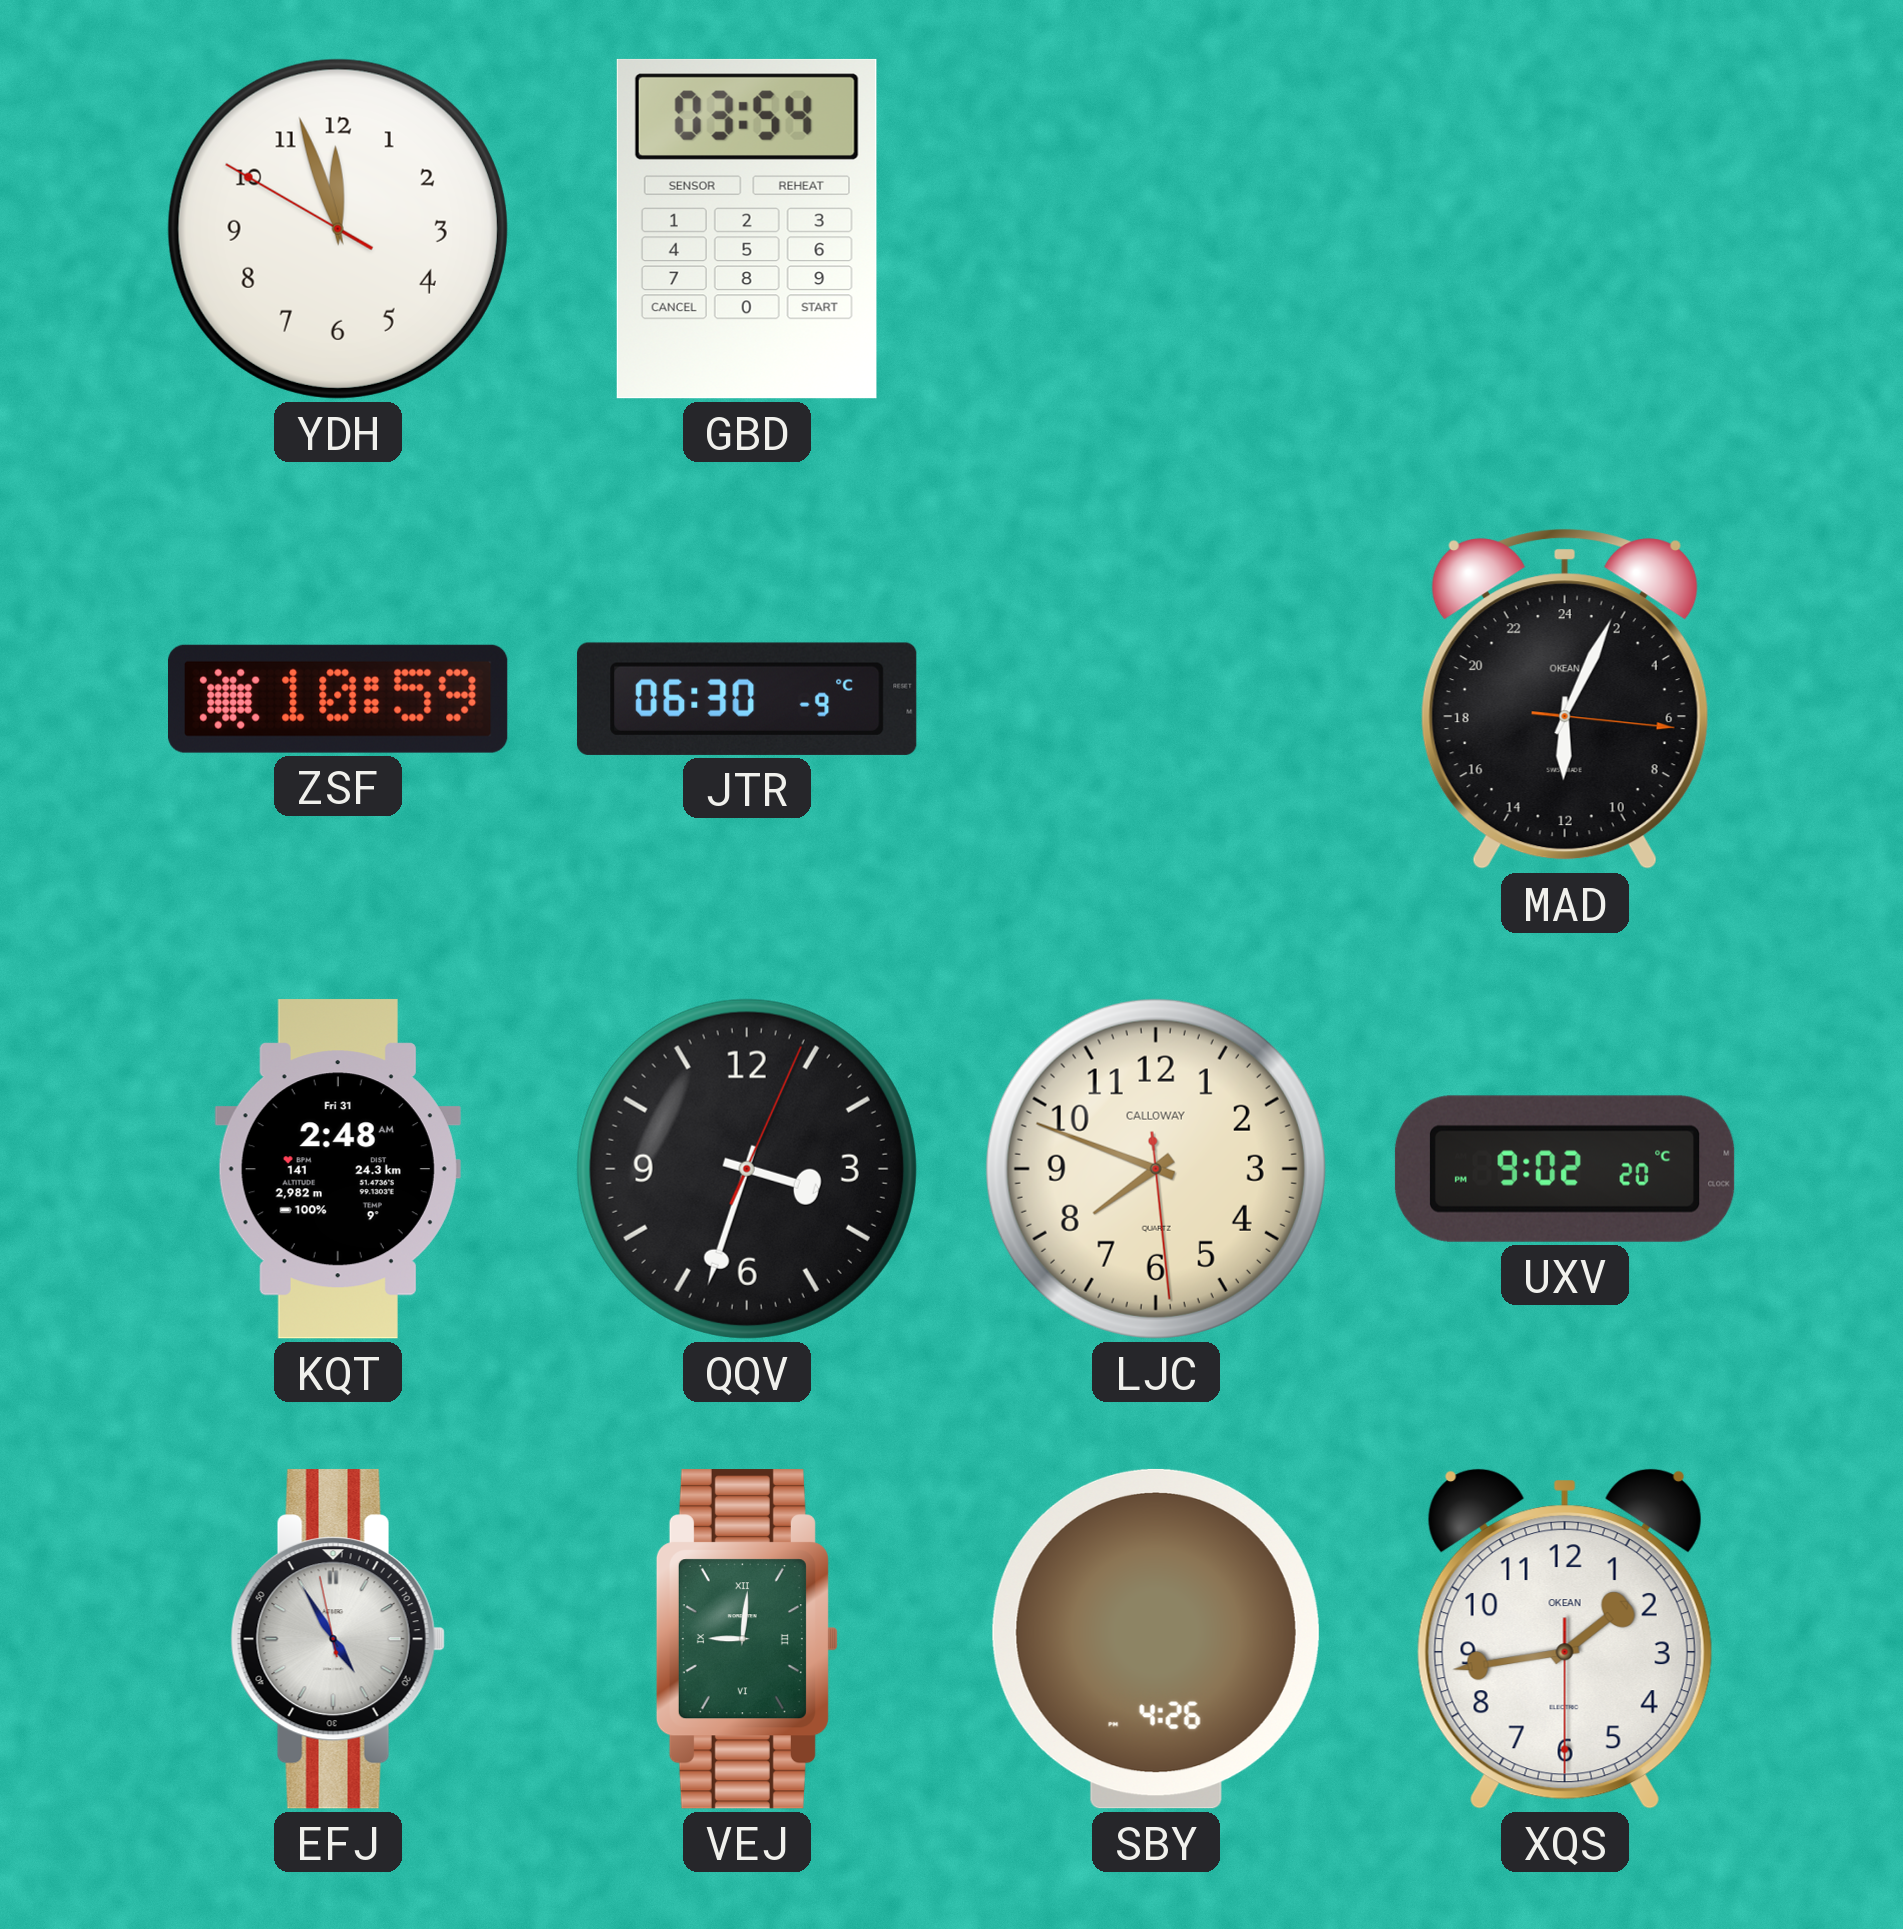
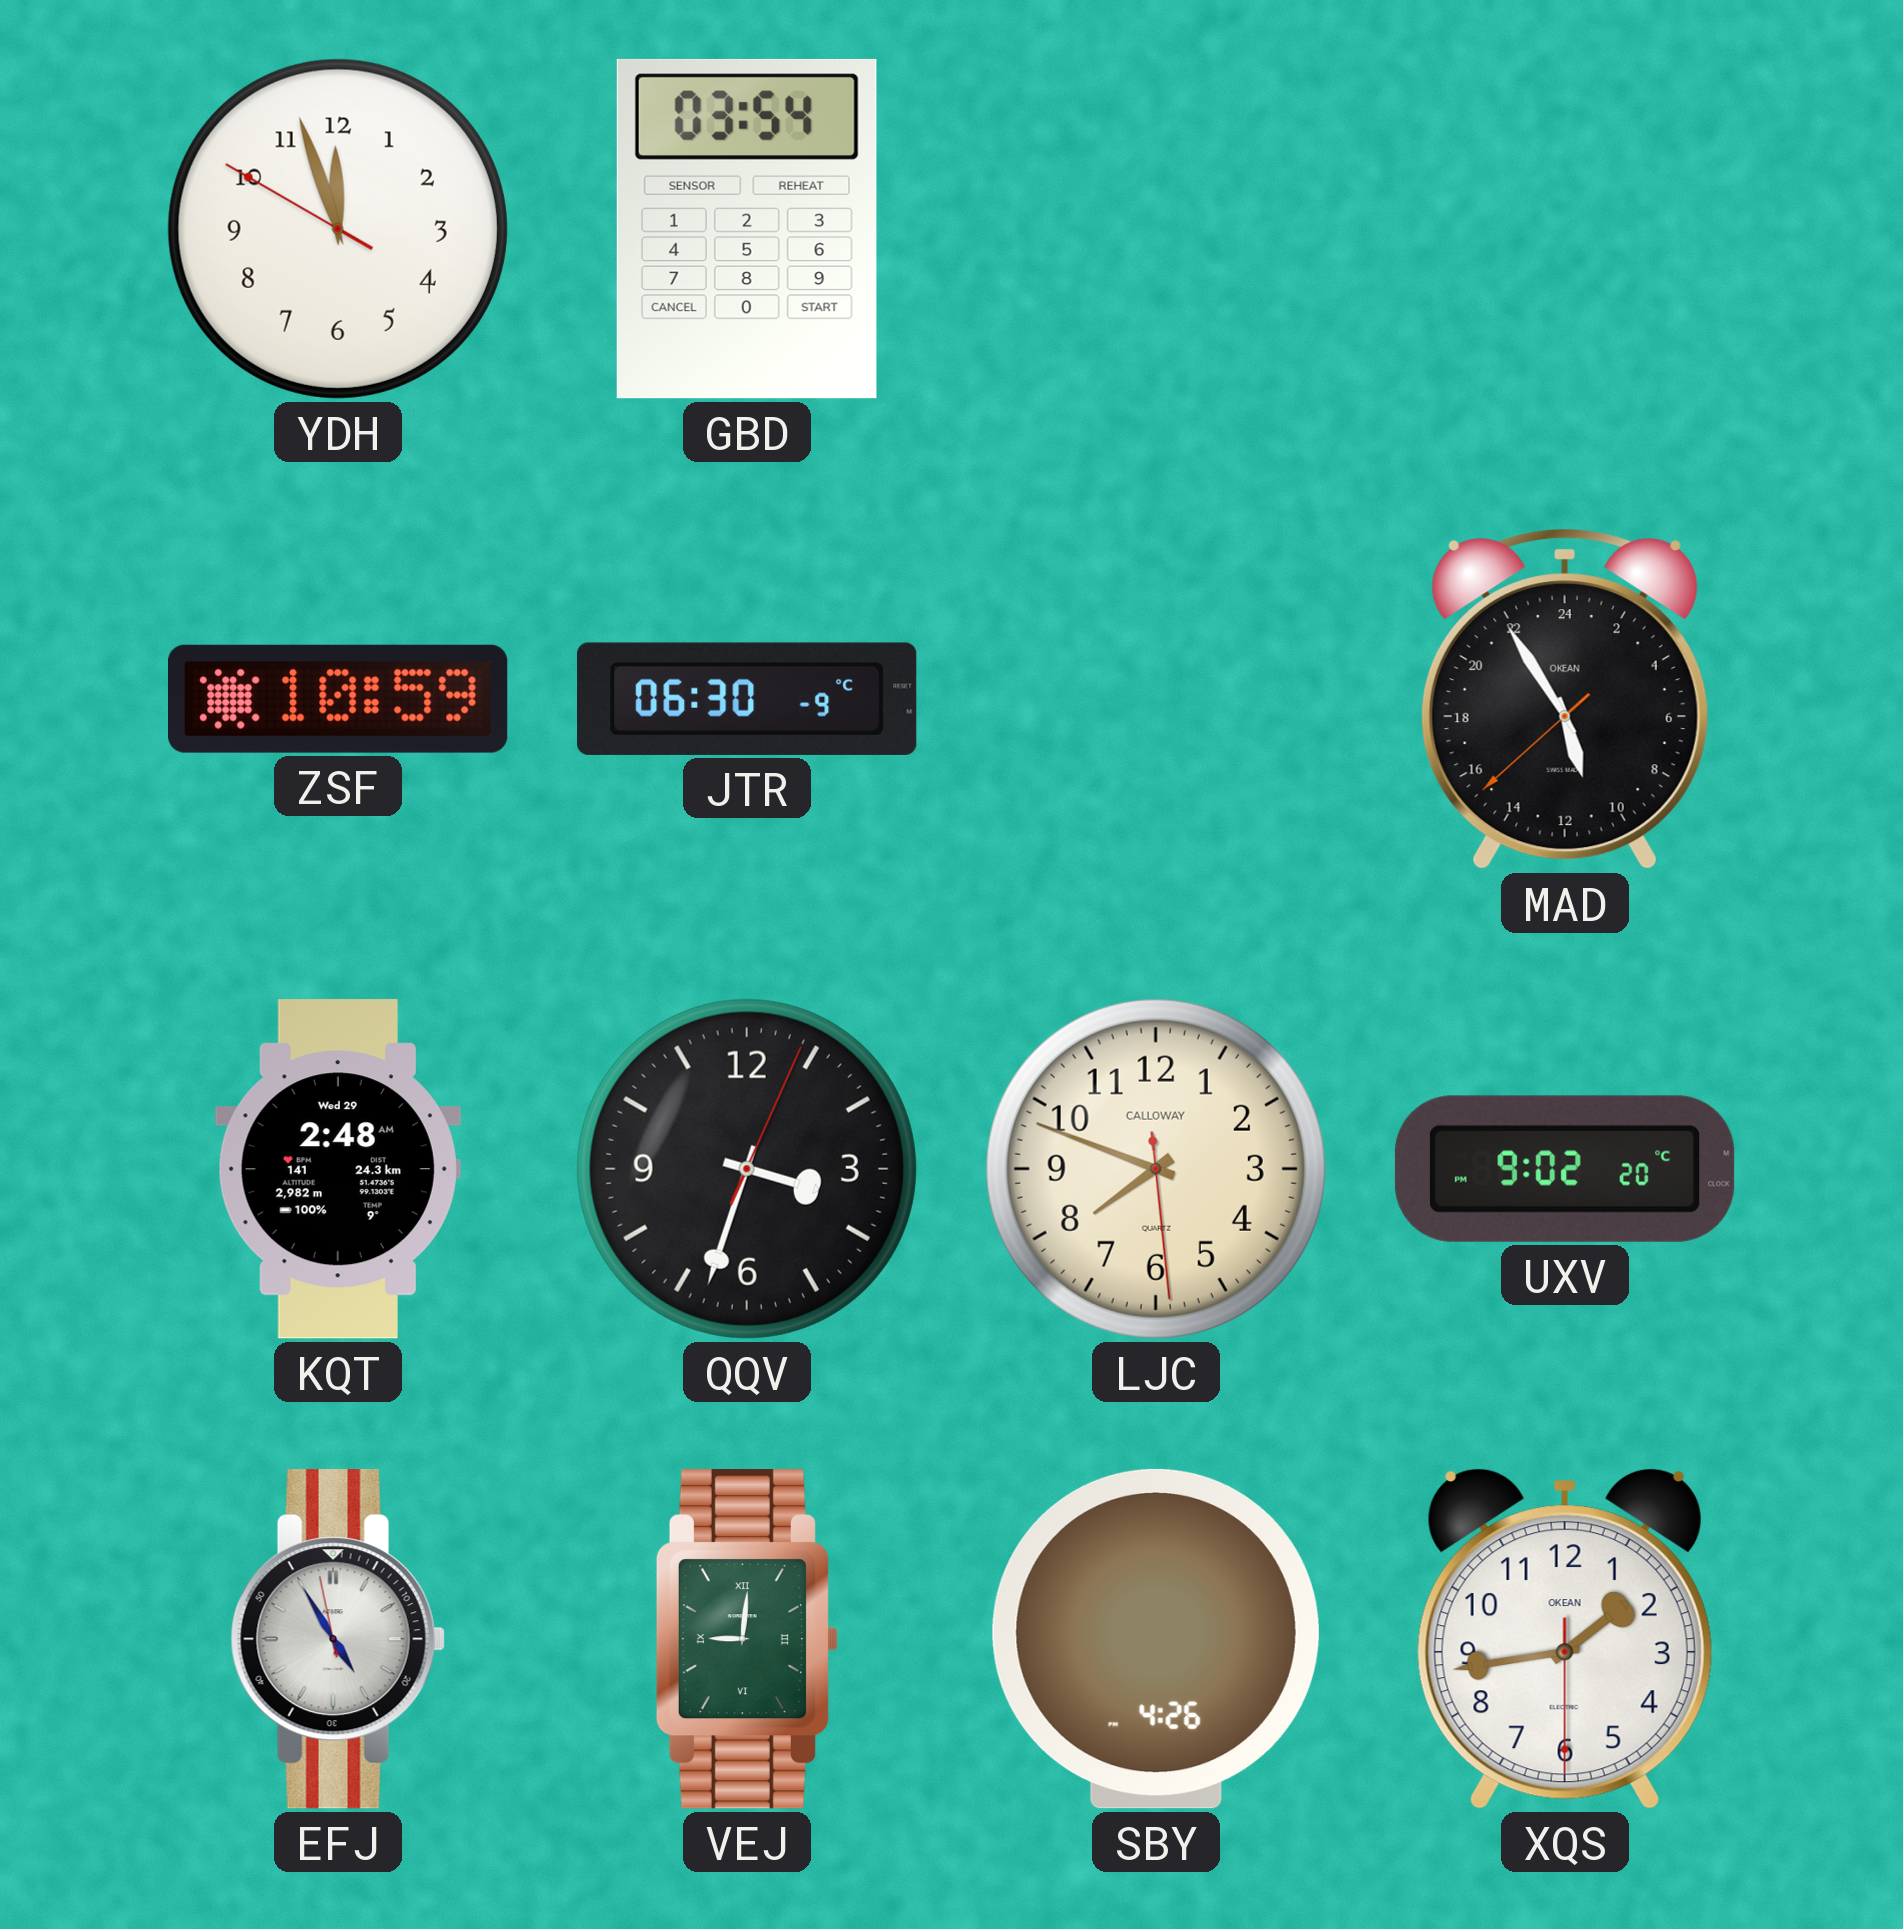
MAD: 12:04 -> 10:54 (1565, 699)
KQT date: Fri 31 -> Wed 29 (338, 1169)
